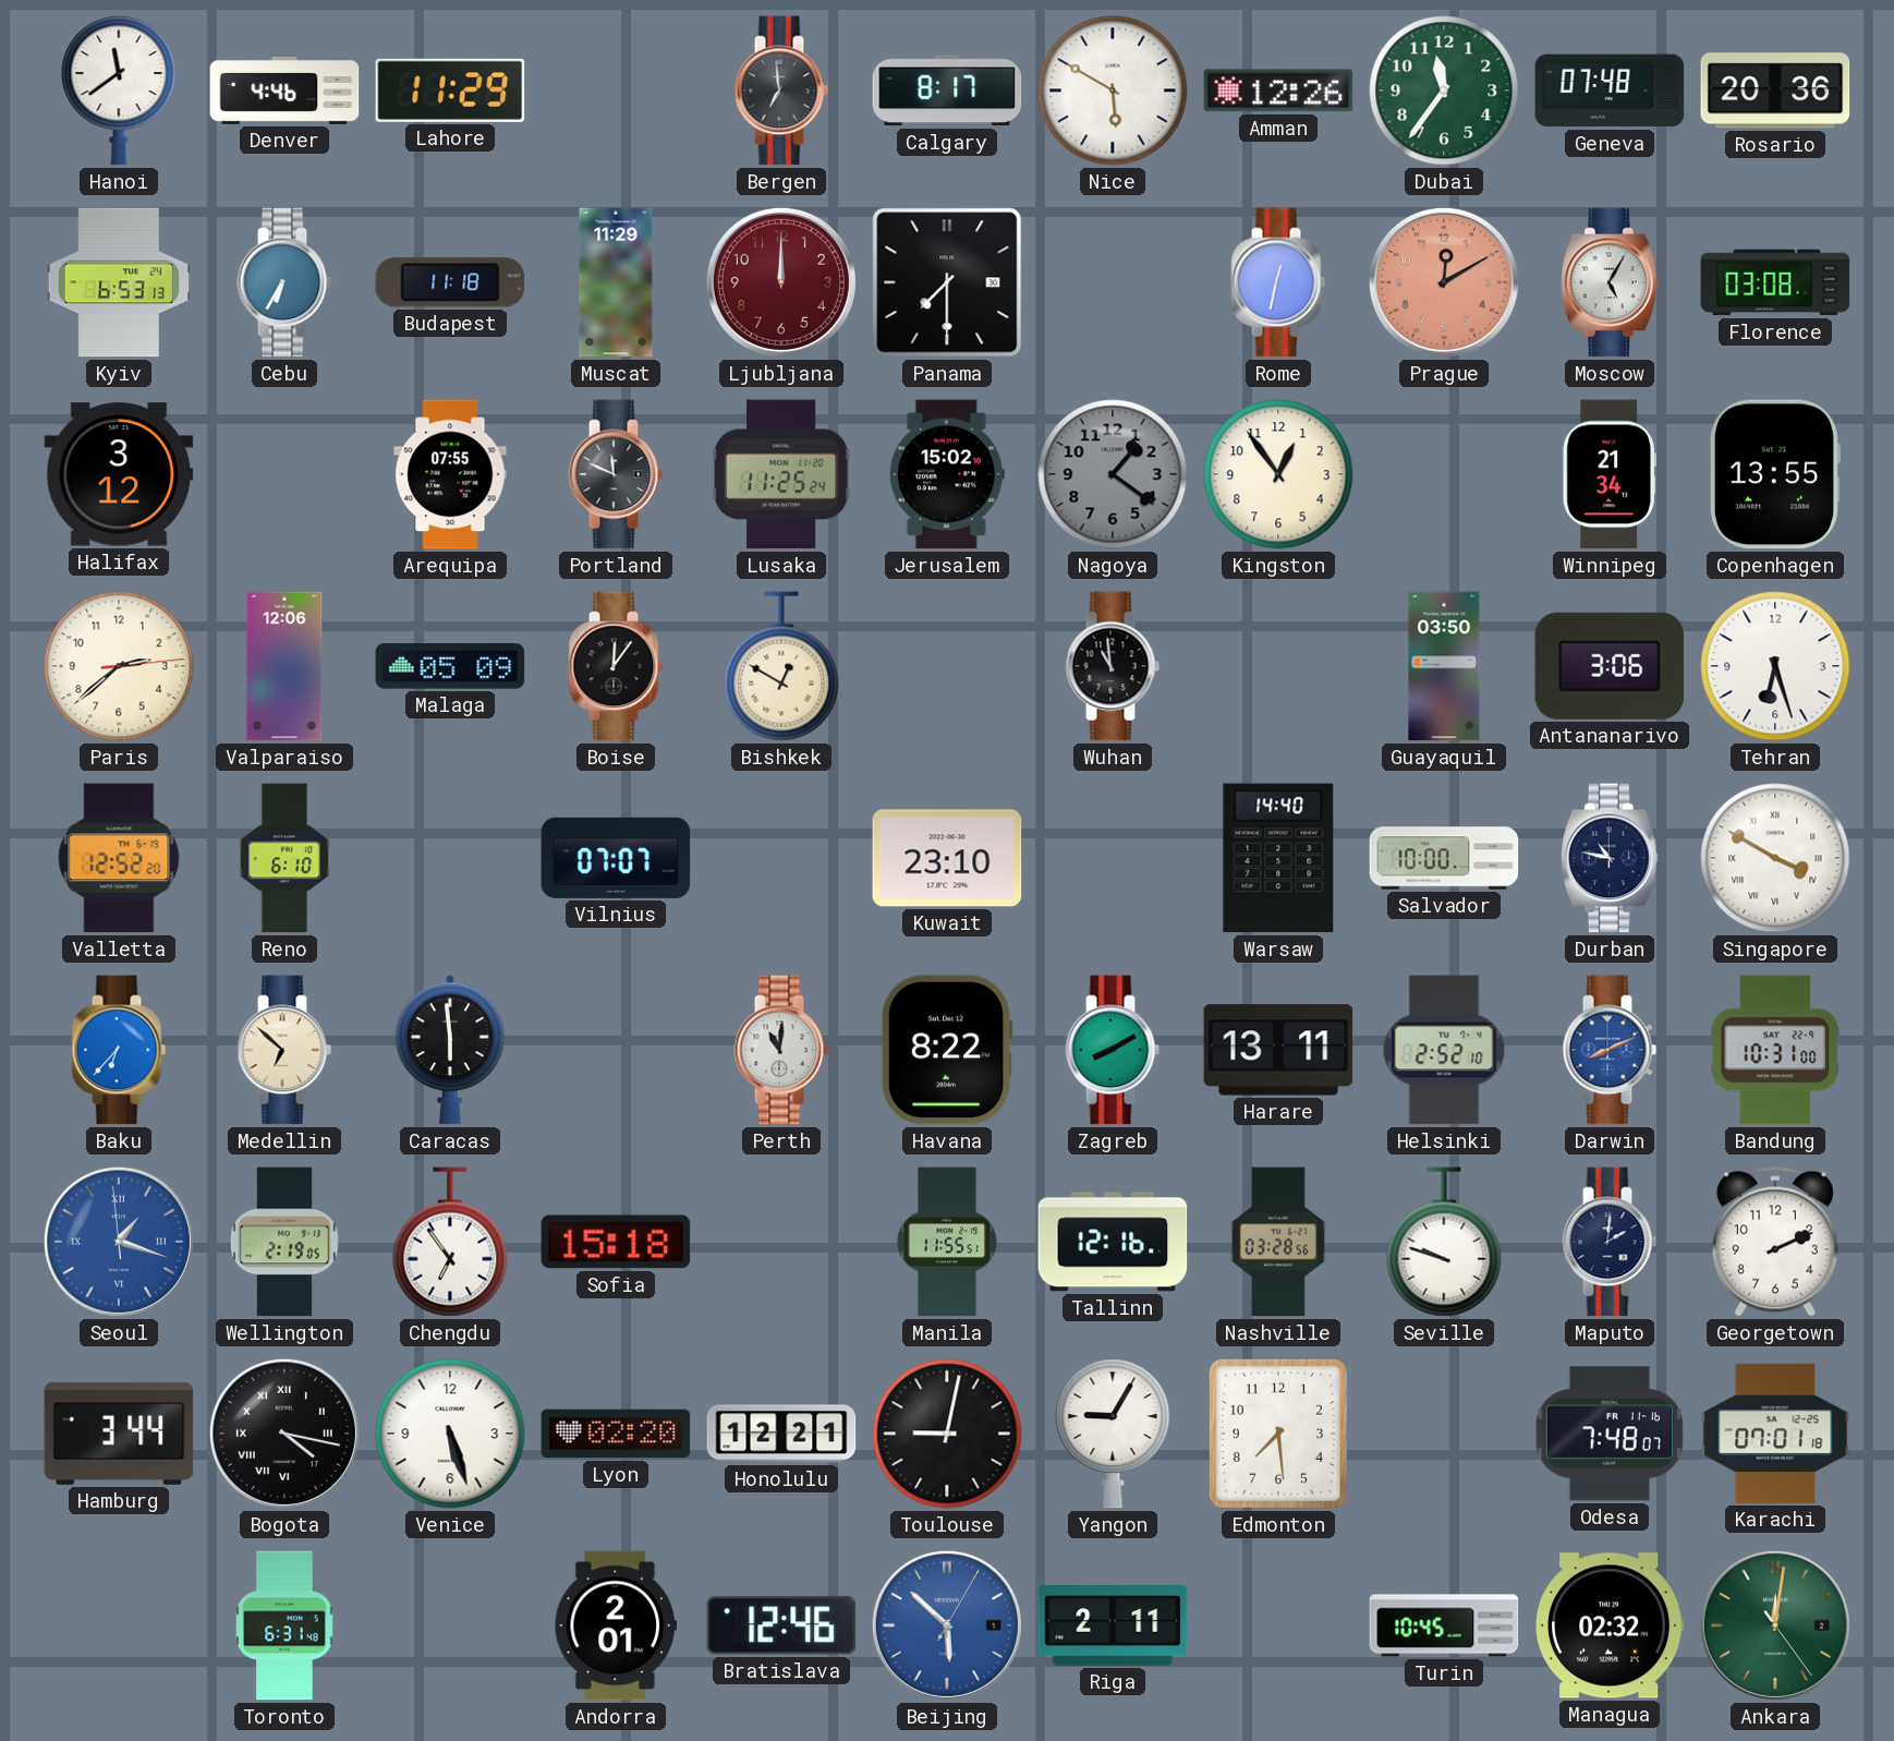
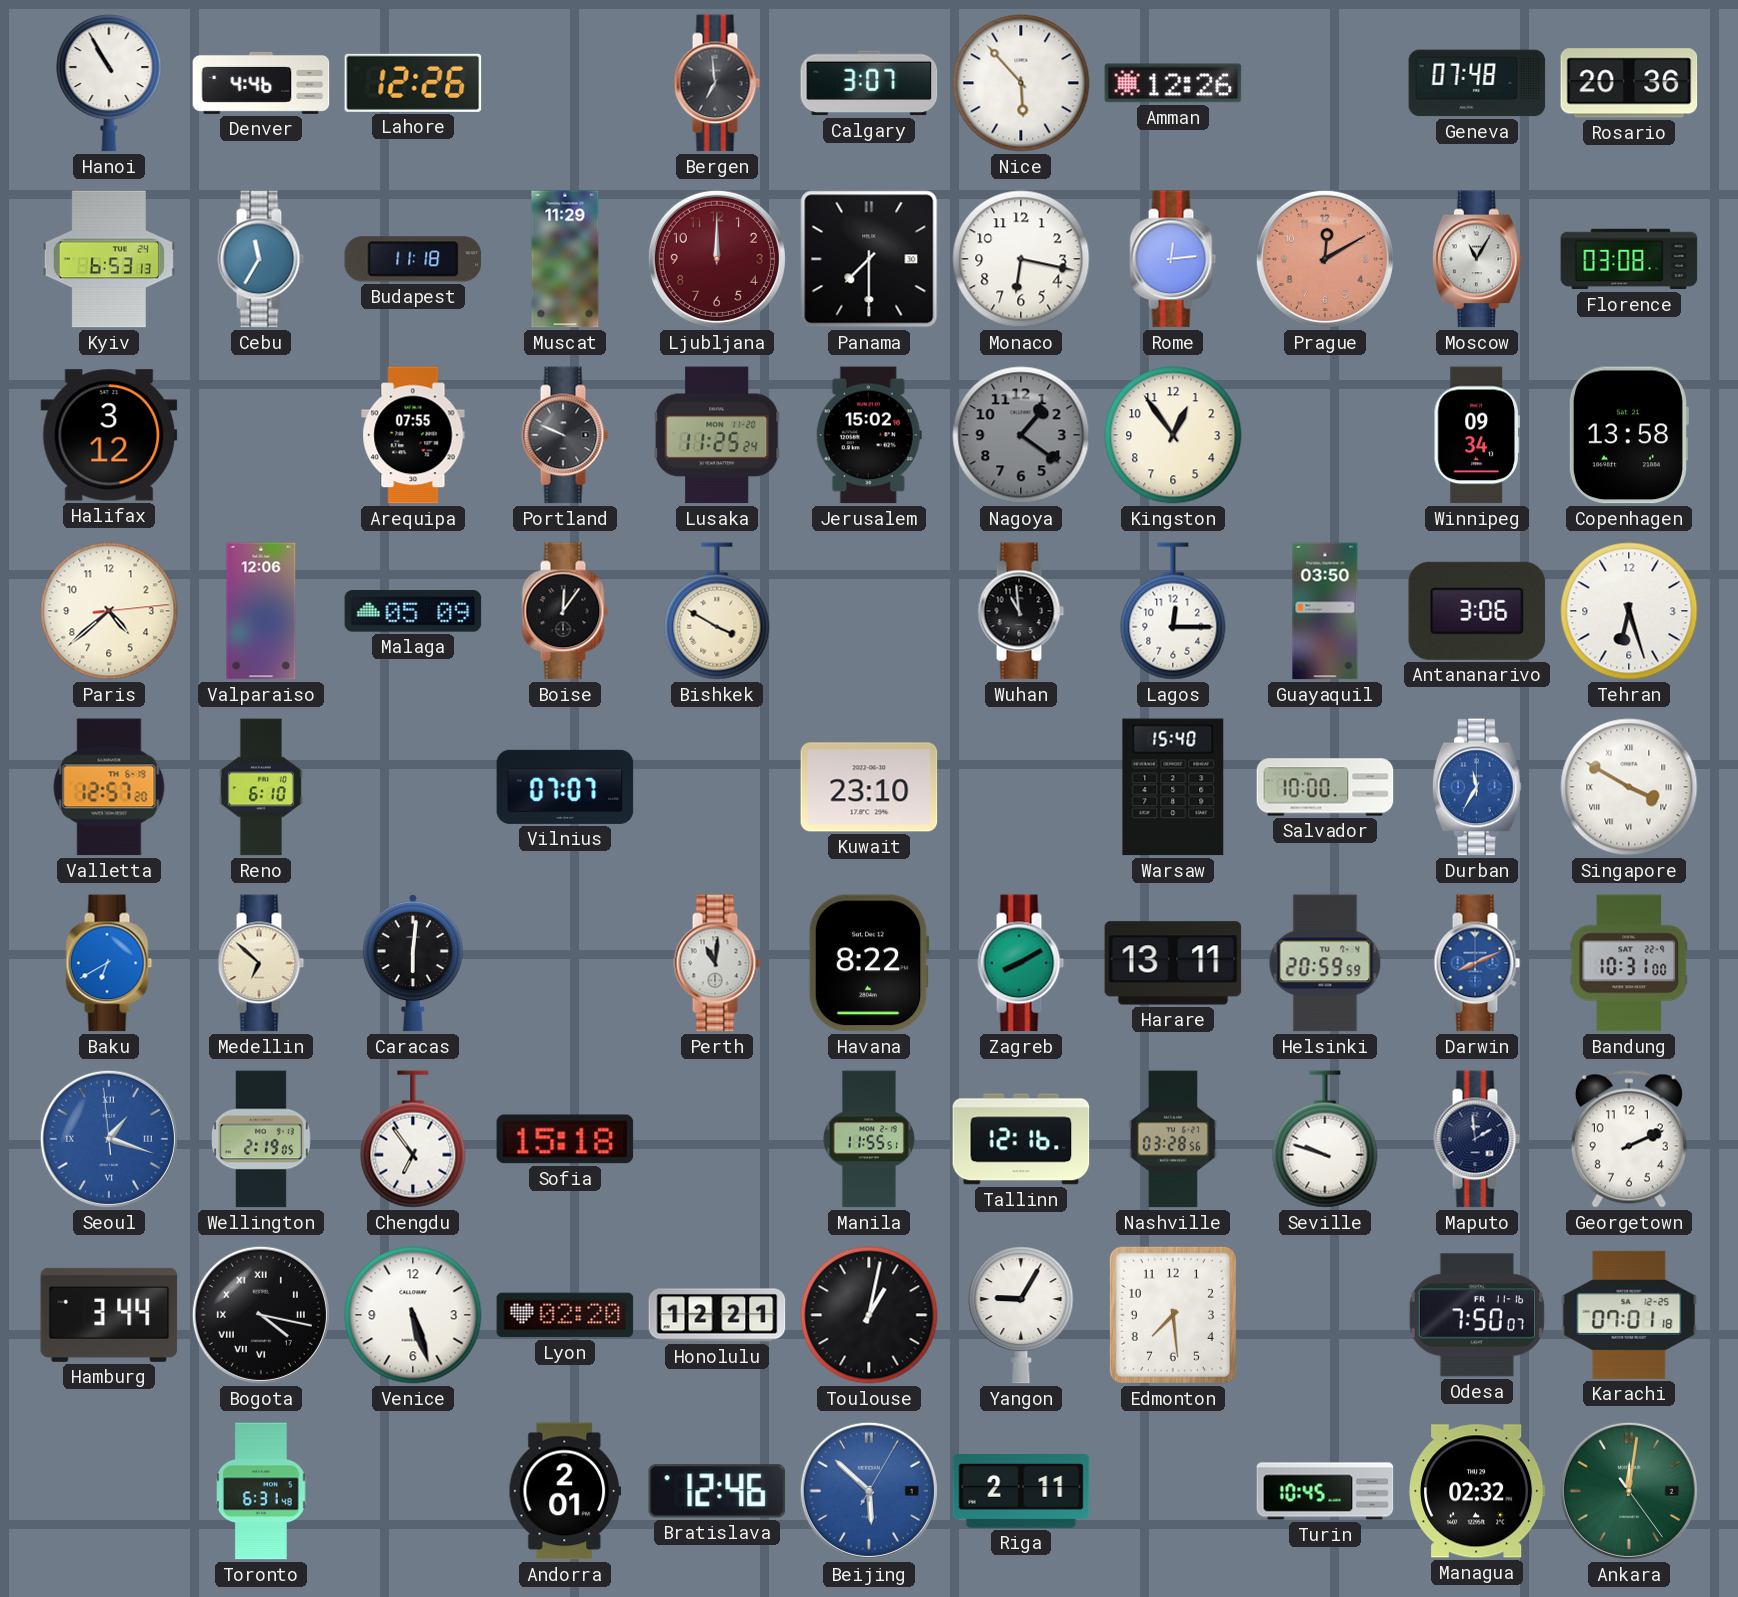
Hanoi: 11:39 -> 10:55 (109, 83)
Lahore: 11:29 -> 12:26 (413, 83)
Calgary: 8:17 -> 3:07 (869, 83)
Nice: 5:50 -> 5:53 (1021, 83)
Dubai: 11:36 -> none (1444, 90)
Cebu: 6:35 -> 11:35 (261, 259)
Monaco: none -> 6:17 (1021, 259)
Rome: 12:32 -> 12:14 (1173, 259)
Moscow: 5:05 -> 11:05 (1478, 259)
Portland: 11:49 -> 9:49 (565, 435)
Winnipeg: 21:34 -> 09:34 (1477, 435)
Copenhagen: 13:55 -> 13:58 (1628, 435)
Paris: 2:38 -> 4:38 (109, 611)
Bishkek: 12:50 -> 3:50 (717, 611)
Lagos: none -> 12:15 (1173, 611)
Valletta: 12:52 -> 12:57 (109, 787)
Warsaw: 14:40 -> 15:40 (1173, 787)
Durban: 10:47 -> 11:35 (1478, 787)
Durban dial: navy -> blue (1478, 787)
Baku: 6:37 -> 6:40 (109, 963)
Caracas: 5:59 -> 6:01 (413, 963)
Helsinki: 2:52 -> 20:59 (1325, 963)
Maputo: 2:01 -> 1:59 (1477, 1139)
Toulouse: 9:02 -> 1:02 (869, 1315)
Odesa: 7:48 -> 7:50 (1477, 1315)
